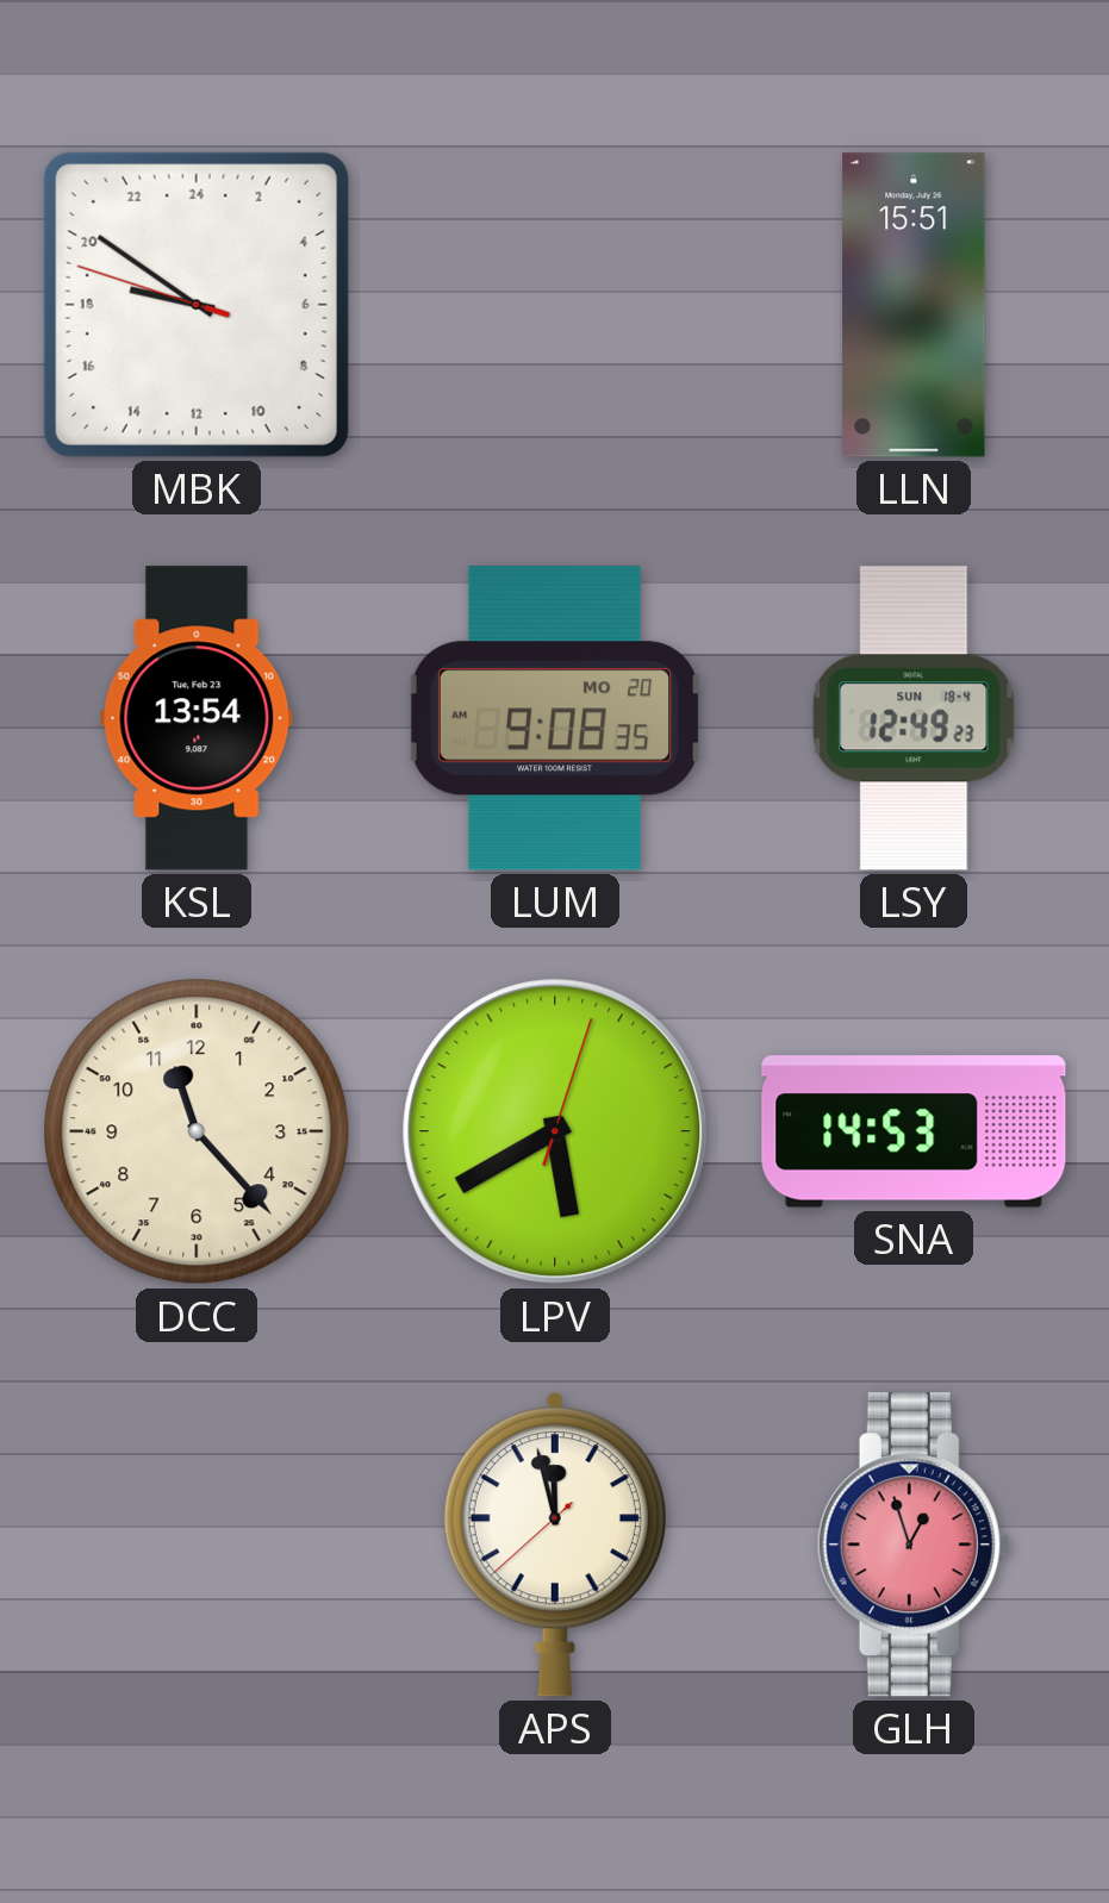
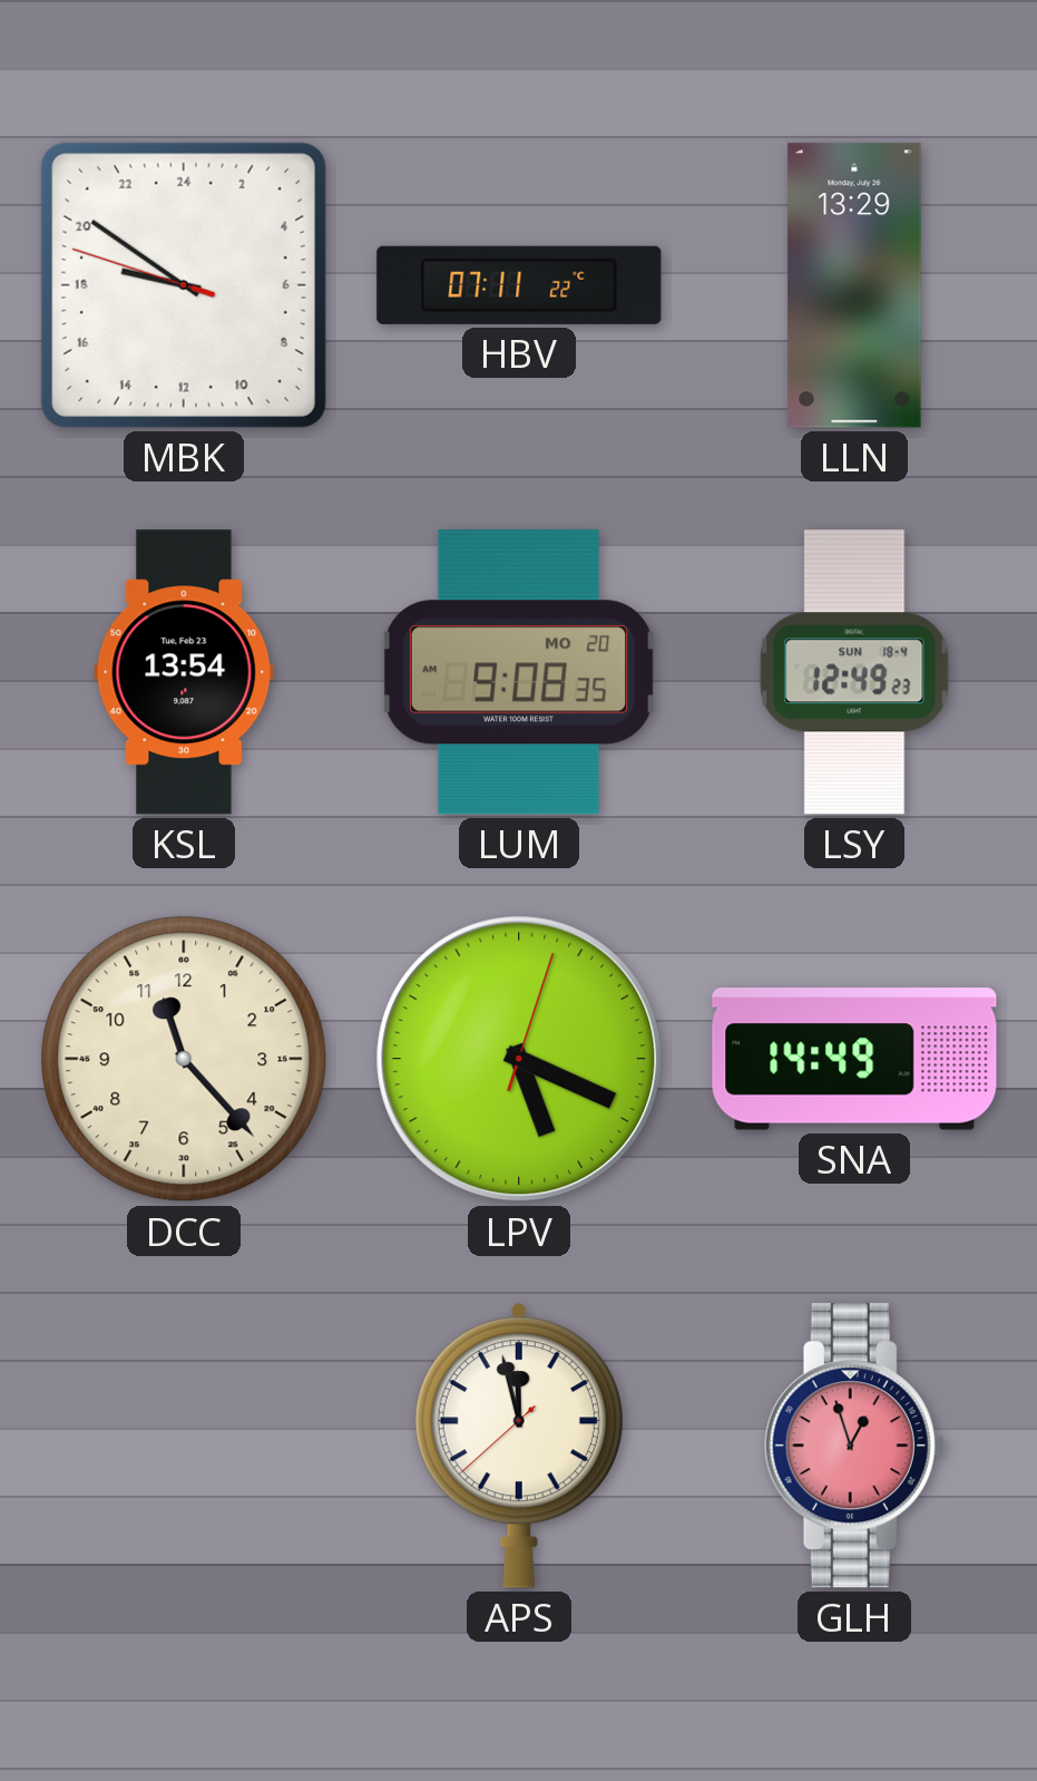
HBV: none -> 07:11 (519, 285)
LLN: 15:51 -> 13:29 (854, 285)
LPV: 5:40 -> 5:19 (519, 1059)
SNA: 14:53 -> 14:49 (854, 1059)
